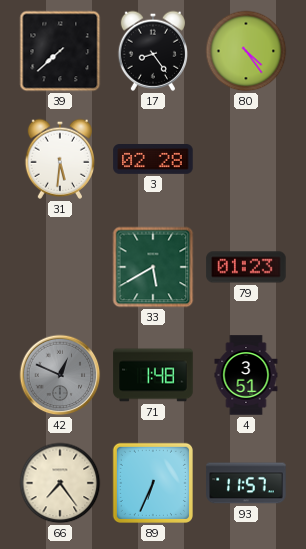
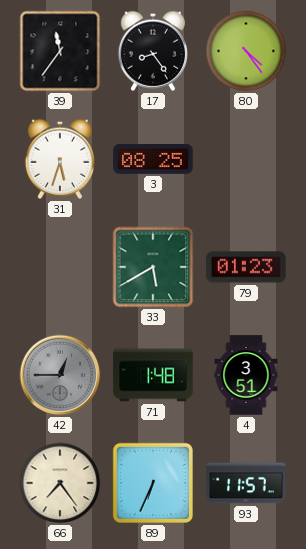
39: 7:38 -> 11:36 (60, 51)
31: 5:31 -> 5:33 (59, 159)
3: 02:28 -> 08:25 (153, 160)
42: 12:49 -> 12:45 (60, 375)
